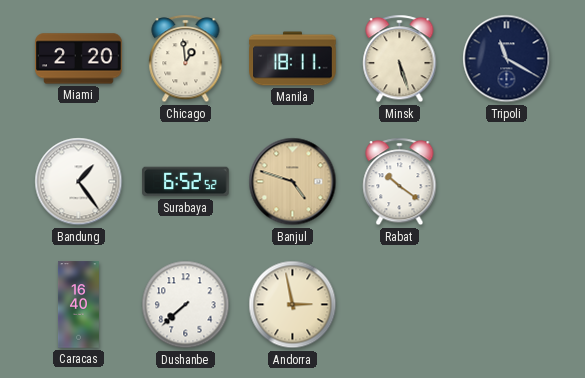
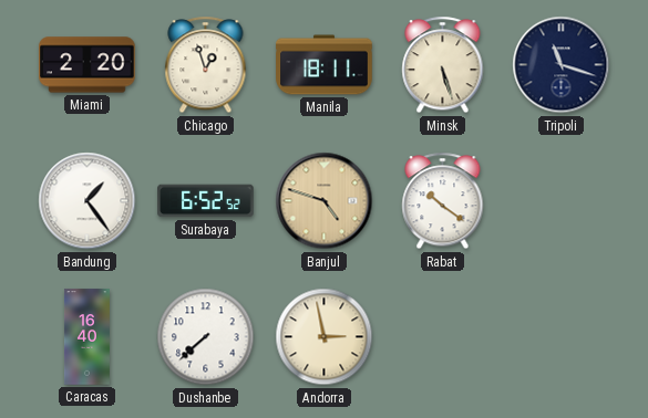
Chicago: 12:59 -> 12:57 (206, 65)
Tripoli: 11:20 -> 11:18 (562, 65)
